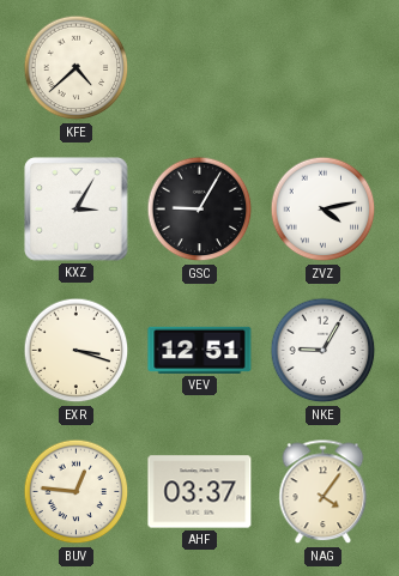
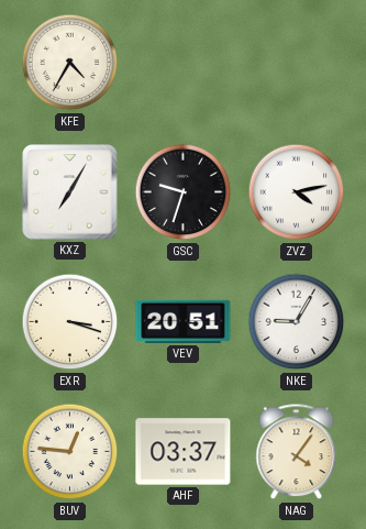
KFE: 4:38 -> 4:35 (70, 63)
KXZ: 3:05 -> 7:05 (70, 192)
GSC: 9:05 -> 9:33 (184, 192)
VEV: 12:51 -> 20:51 (184, 321)
